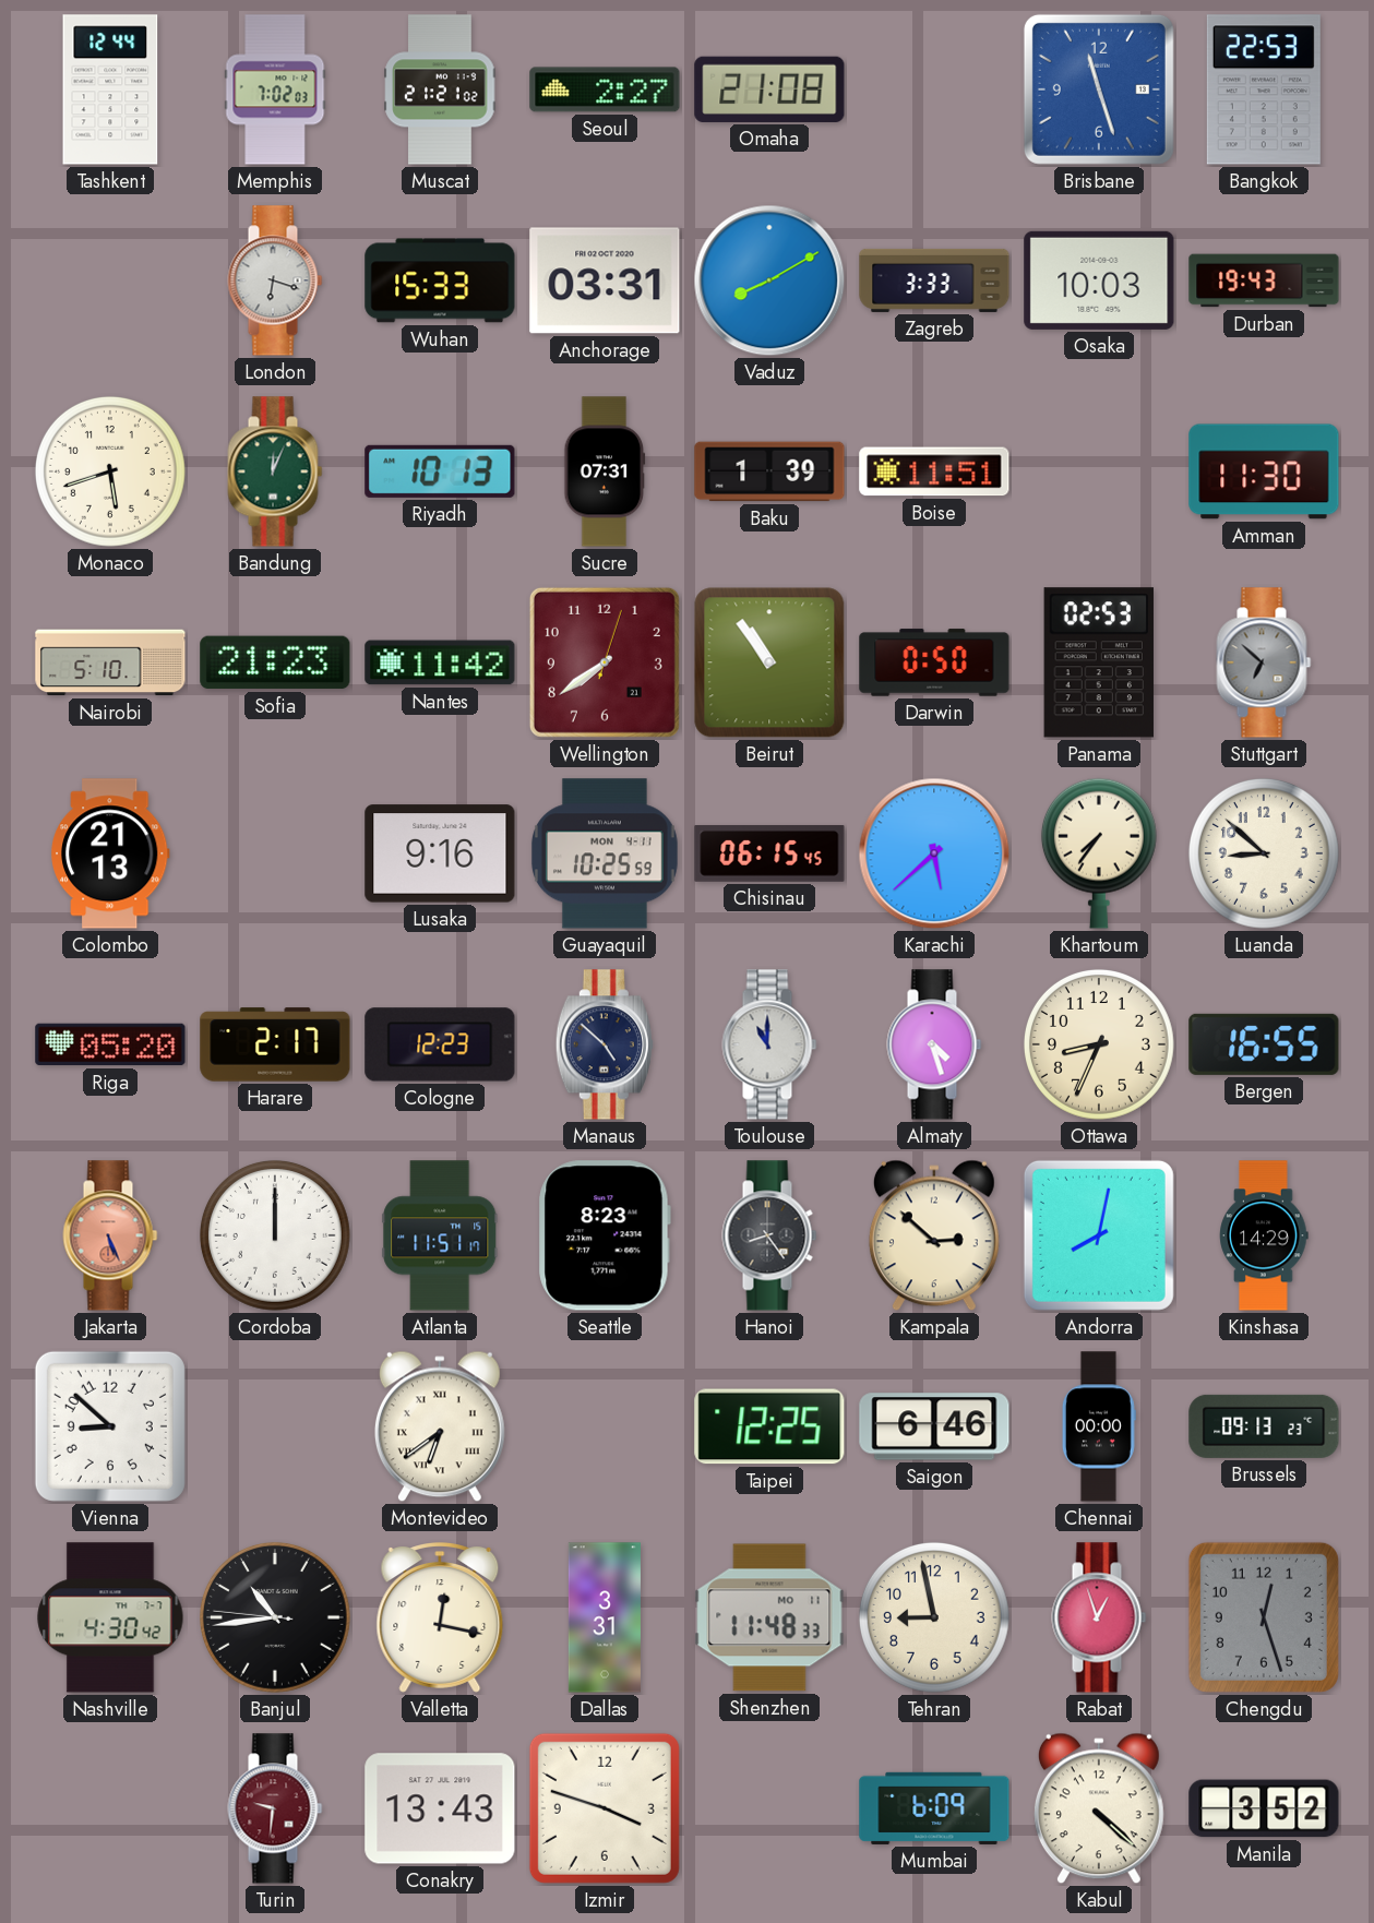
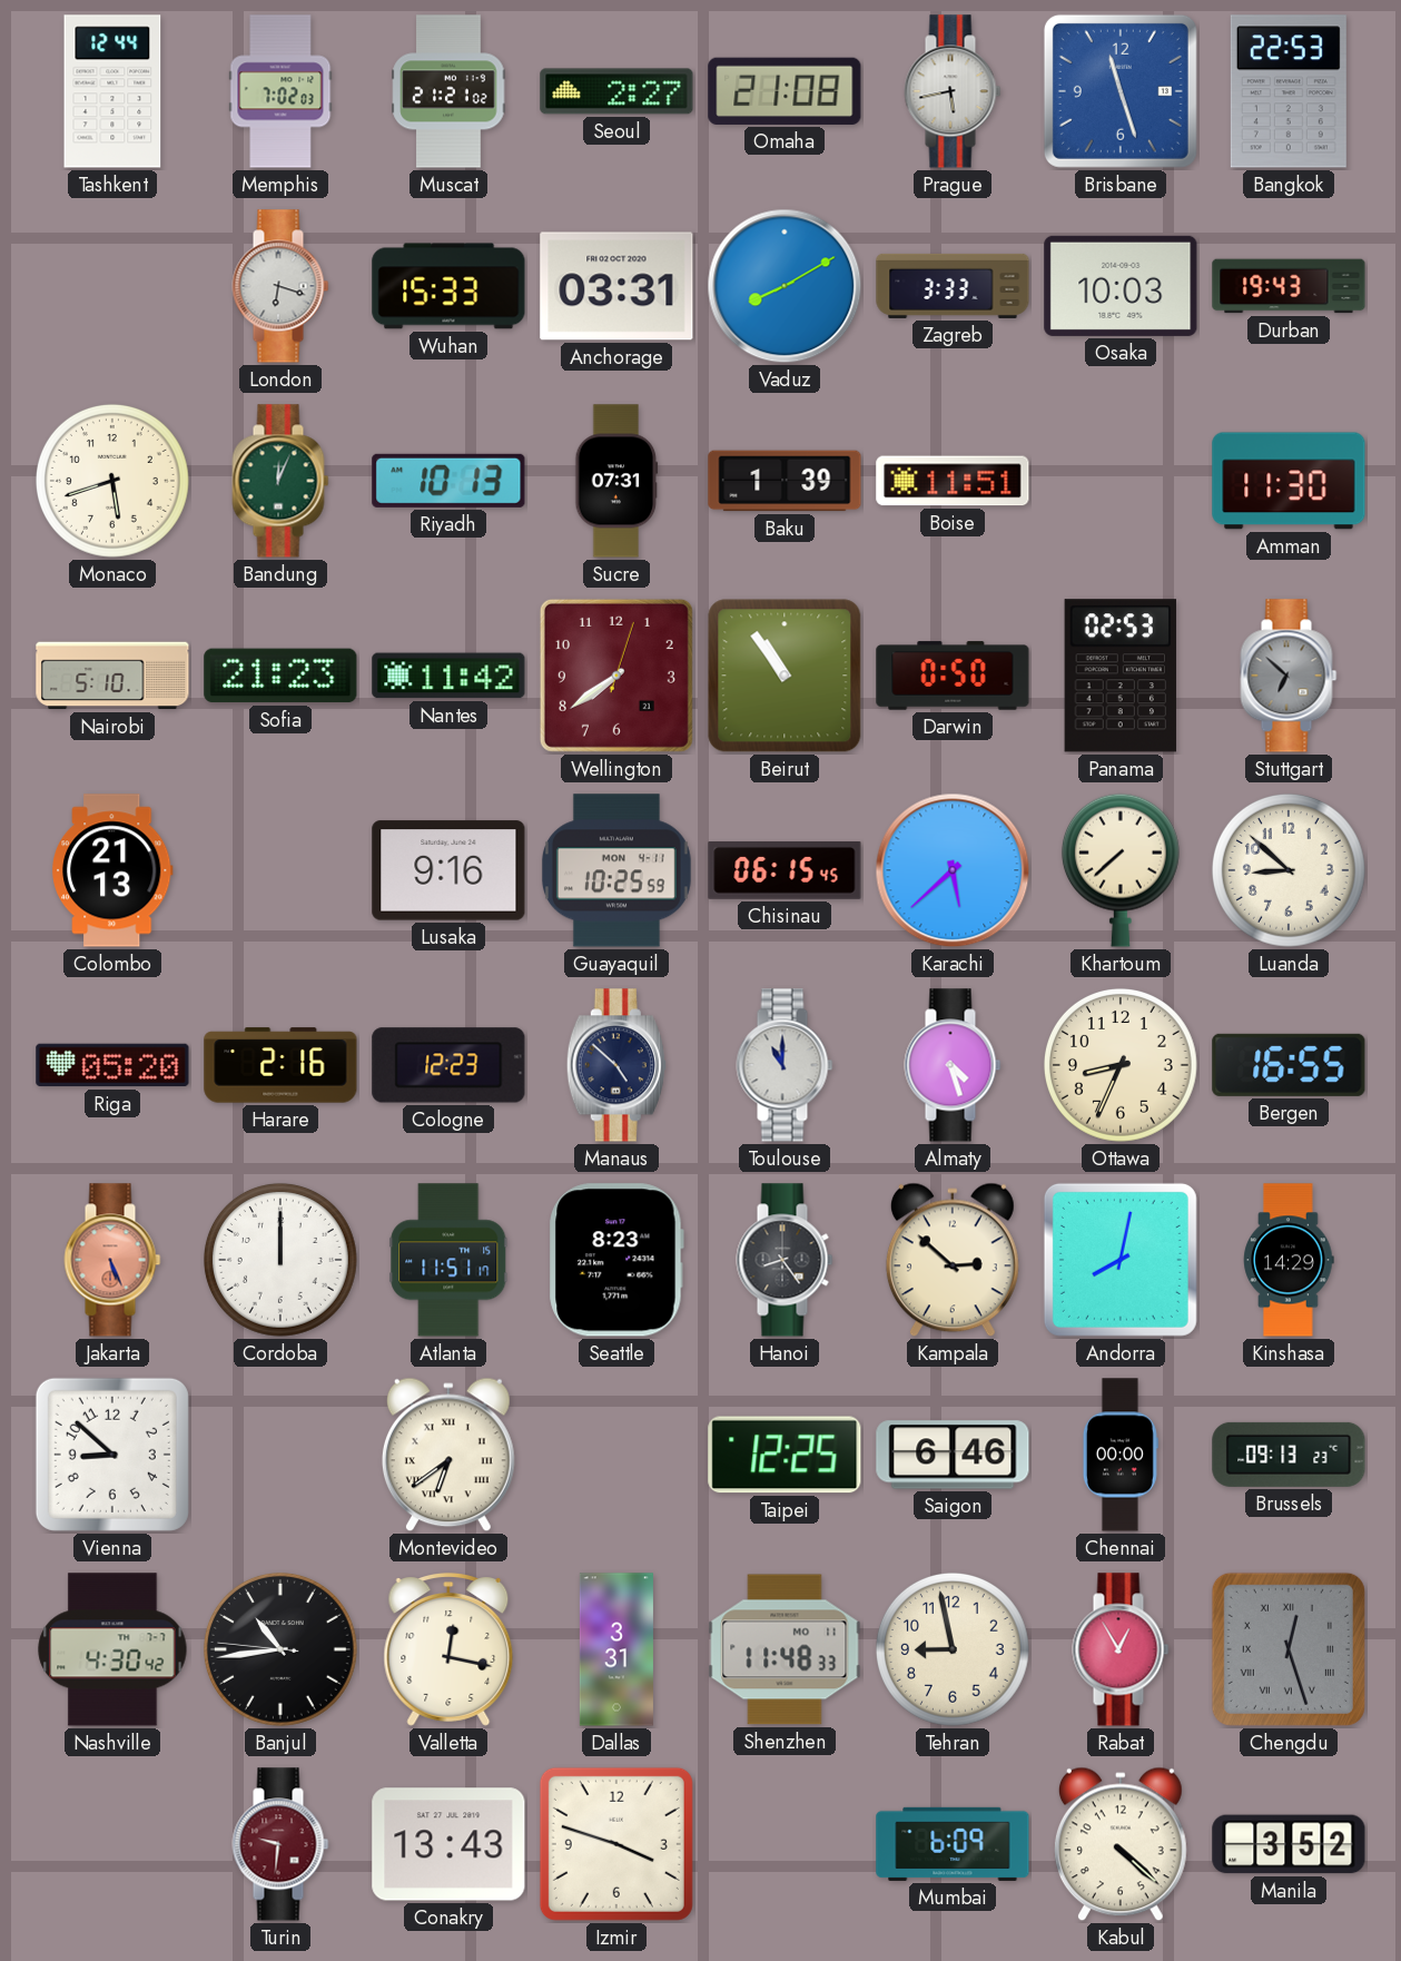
Prague: none -> 5:43 (953, 91)
Khartoum: 7:36 -> 7:38 (1121, 870)
Harare: 2:17 -> 2:16 (280, 1065)
Rabat: 12:57 -> 12:55 (1121, 1649)
Chengdu numerals: Arabic -> Roman (1289, 1649)
